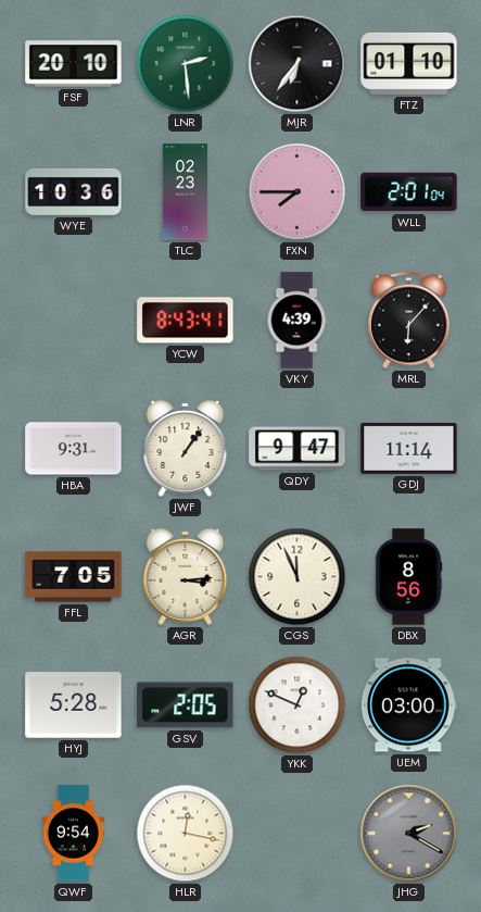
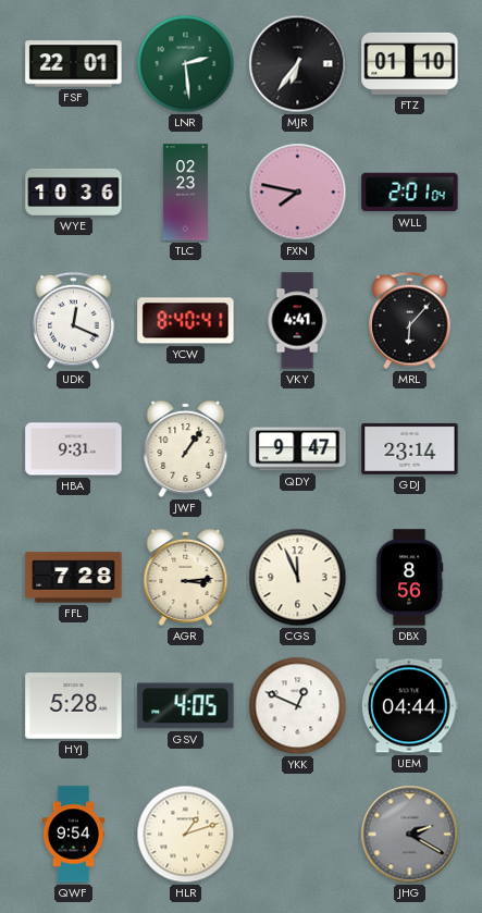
FSF: 20:10 -> 22:01 (74, 64)
FXN: 7:45 -> 7:47 (298, 193)
UDK: none -> 12:19 (74, 321)
YCW: 8:43 -> 8:40 (186, 321)
VKY: 4:39 -> 4:41 (297, 321)
GDJ: 11:14 -> 23:14 (410, 448)
FFL: 7:05 -> 7:28 (74, 578)
GSV: 2:05 -> 4:05 (186, 706)
UEM: 03:00 -> 04:44 (409, 706)
HLR: 12:17 -> 1:12 (186, 835)
